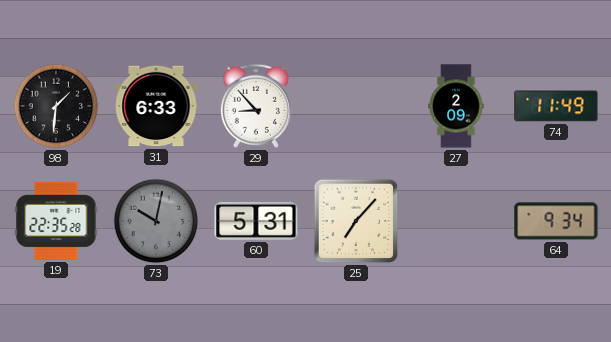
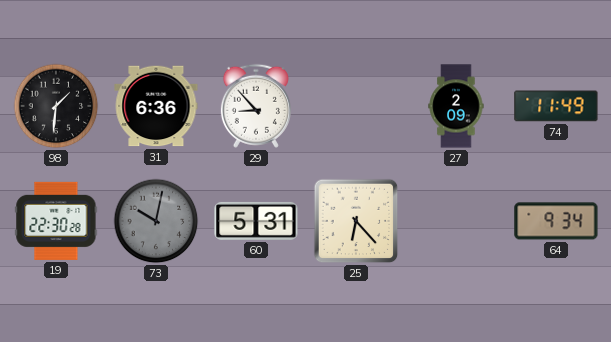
31: 6:33 -> 6:36 (156, 106)
19: 22:35 -> 22:30 (56, 221)
25: 7:07 -> 6:23 (356, 221)
